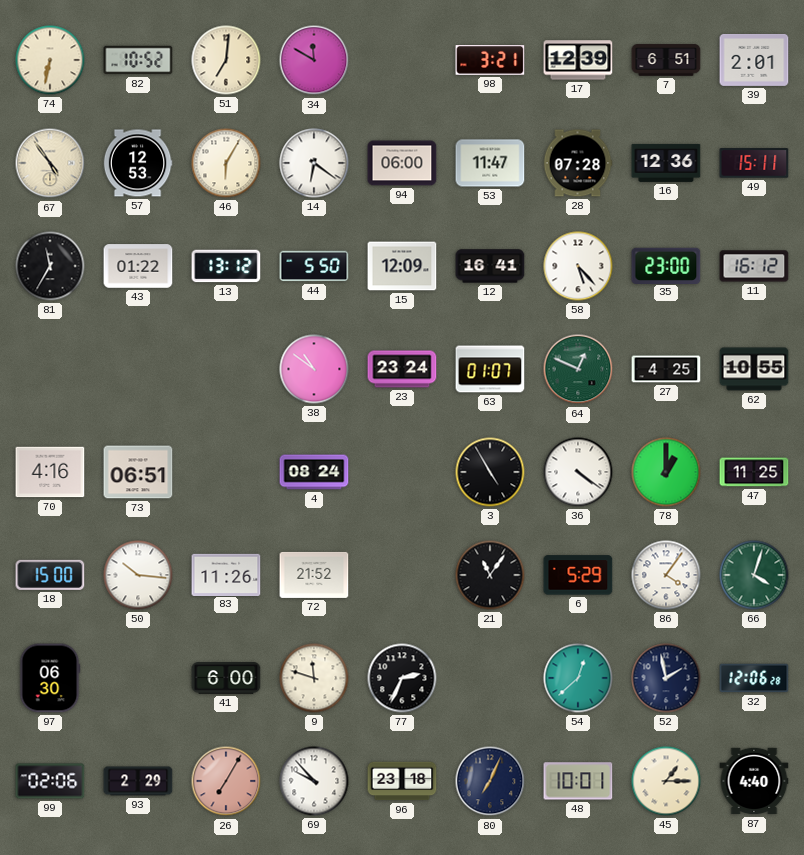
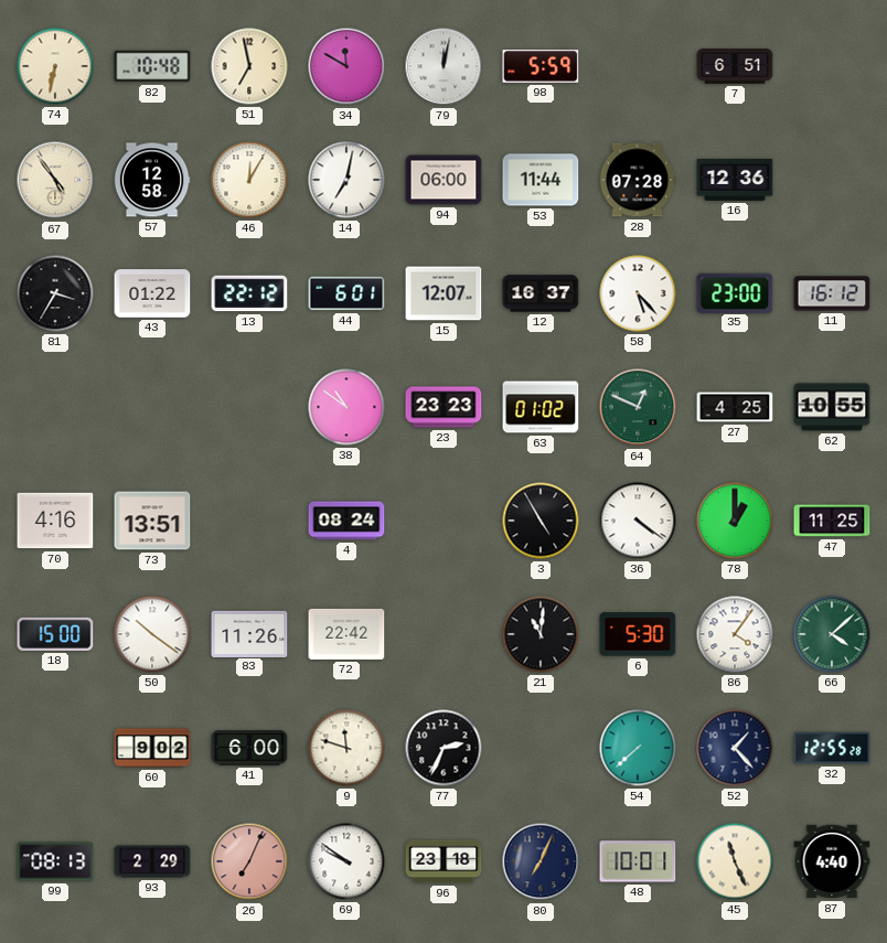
82: 10:52 -> 10:48 (152, 66)
51: 7:01 -> 6:58 (249, 66)
79: none -> 12:02 (443, 66)
98: 3:21 -> 5:59 (541, 66)
17: 12:39 -> none (578, 60)
39: 2:01 -> none (754, 60)
57: 12:53 -> 12:58 (152, 180)
46: 6:05 -> 12:05 (249, 180)
14: 6:21 -> 7:02 (346, 180)
53: 11:47 -> 11:44 (541, 180)
49: 15:11 -> none (754, 163)
81: 11:35 -> 3:35 (55, 293)
13: 13:12 -> 22:12 (249, 293)
44: 5:50 -> 6:01 (346, 293)
15: 12:09 -> 12:07 (443, 293)
12: 16:41 -> 16:37 (541, 293)
23: 23:24 -> 23:23 (443, 407)
63: 01:07 -> 01:02 (541, 407)
73: 06:51 -> 13:51 (152, 521)
50: 10:16 -> 10:21 (152, 634)
72: 21:52 -> 22:42 (346, 634)
21: 11:06 -> 11:01 (541, 634)
6: 5:29 -> 5:30 (638, 634)
66: 4:03 -> 4:08 (832, 634)
97: 06:30 -> none (50, 678)
60: none -> 9:02 (152, 748)
54: 12:38 -> 7:38 (638, 748)
52: 1:58 -> 1:23 (735, 748)
32: 12:06 -> 12:55 (832, 748)
99: 02:06 -> 08:13 (55, 861)
26: 7:05 -> 7:04 (249, 861)
69: 9:53 -> 9:51 (346, 861)
45: 1:15 -> 11:26 (735, 861)
